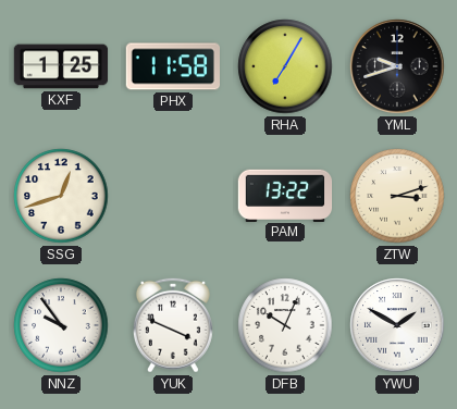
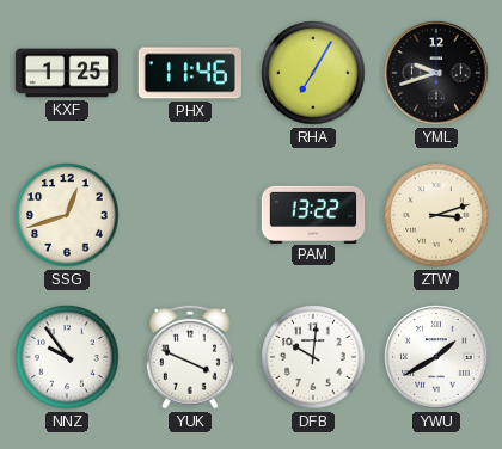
PHX: 11:58 -> 11:46 (189, 73)
DFB: 10:04 -> 10:01 (313, 357)
YWU: 1:50 -> 1:40 (436, 357)
